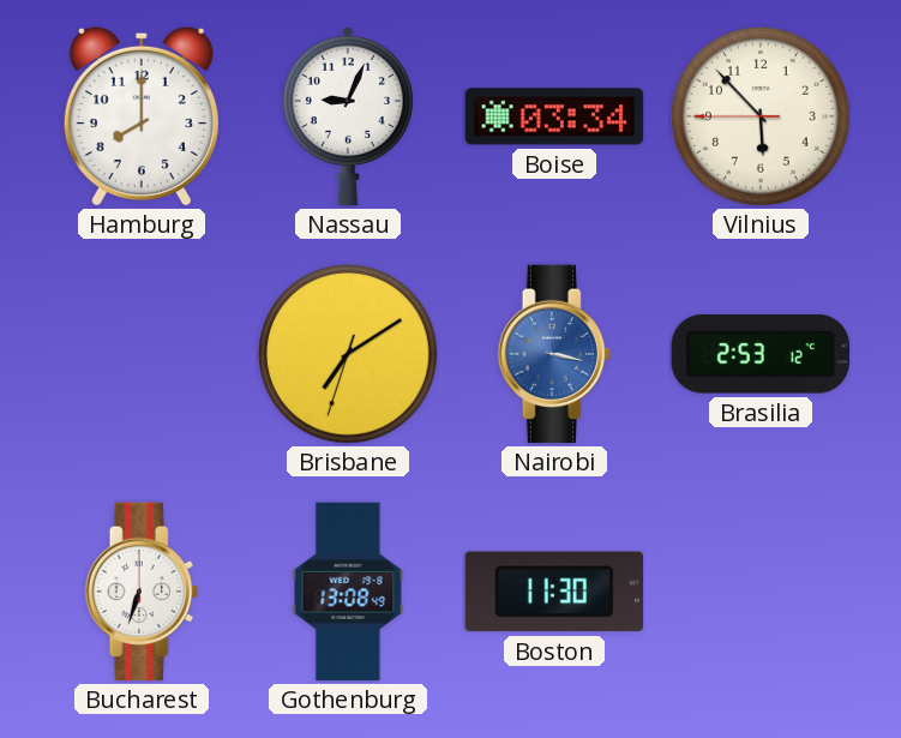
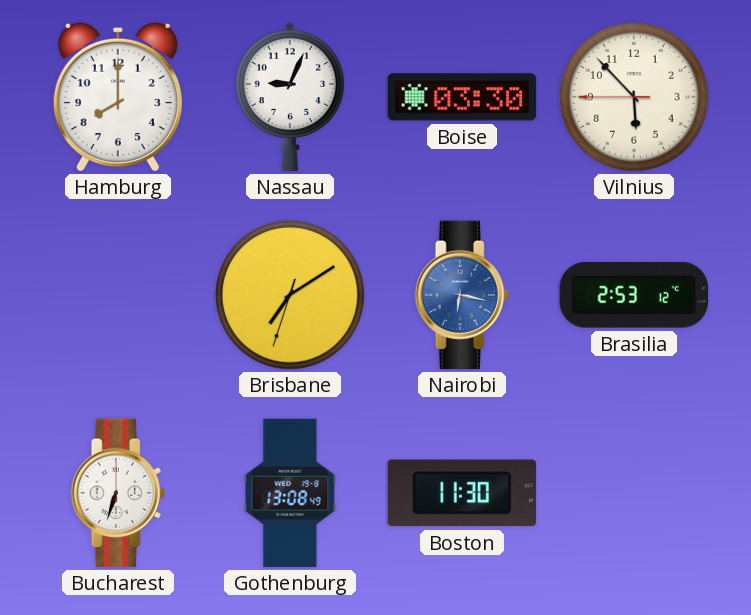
Boise: 03:34 -> 03:30 (462, 97)
Nairobi: 3:17 -> 6:17 (462, 295)
